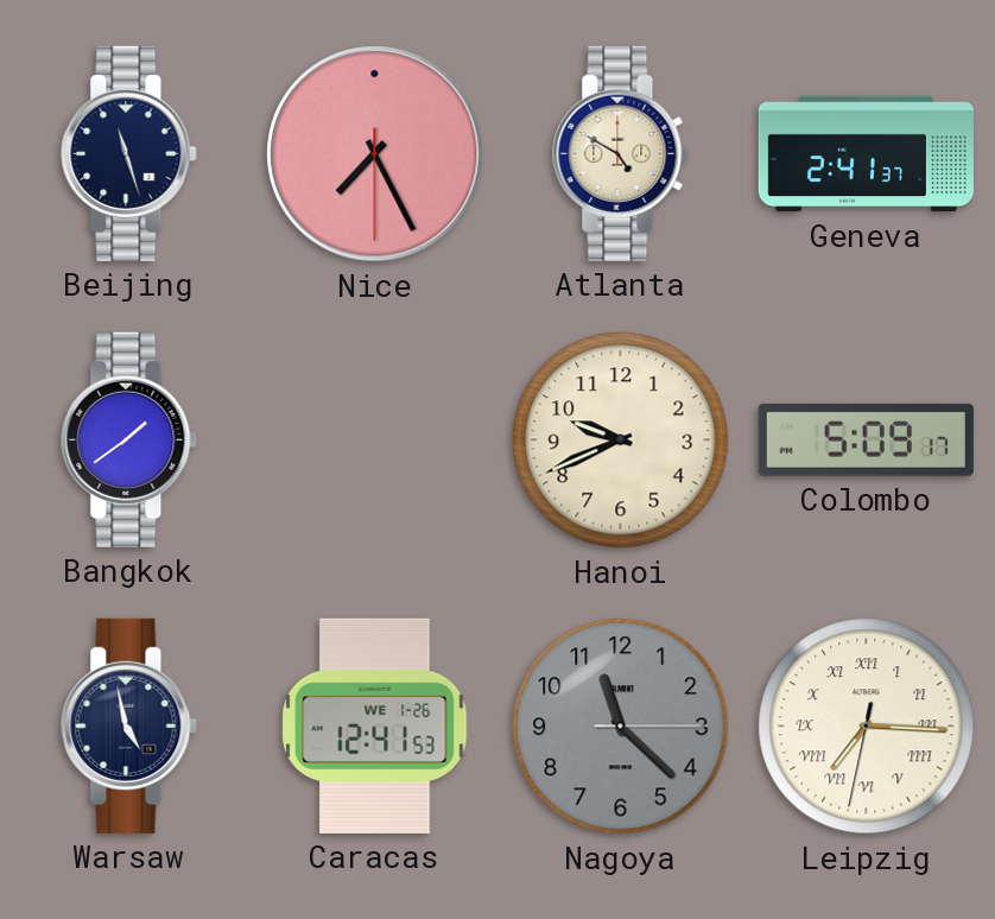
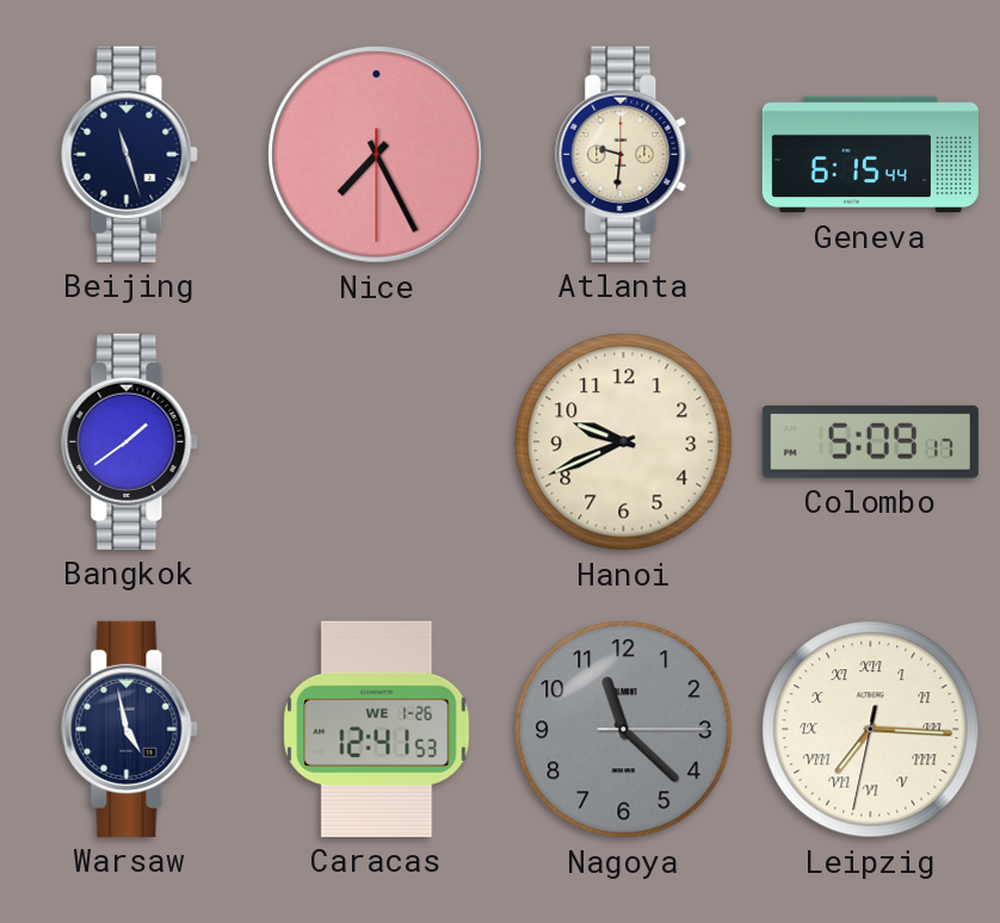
Atlanta: 4:50 -> 9:31 (624, 154)
Geneva: 2:41 -> 6:15 (870, 155)
